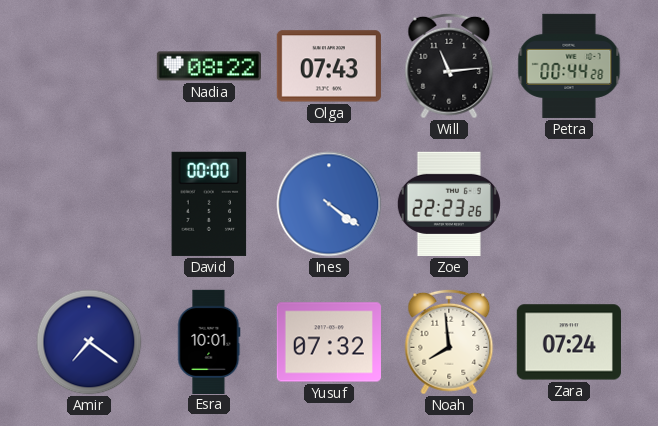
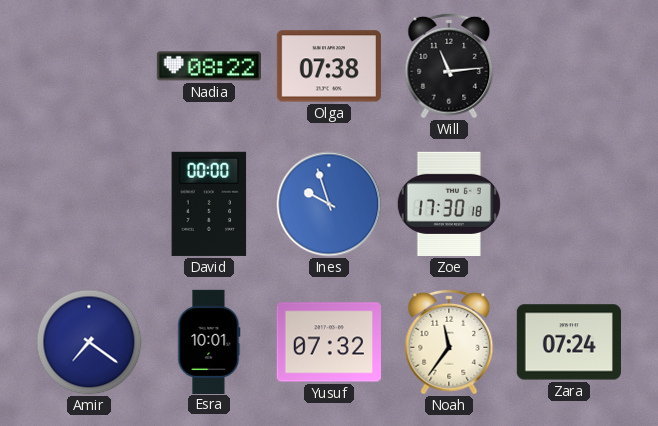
Olga: 07:43 -> 07:38 (329, 66)
Petra: 00:44 -> none (569, 66)
Ines: 4:21 -> 9:57 (329, 204)
Zoe: 22:23 -> 17:30 (449, 204)
Noah: 7:59 -> 11:36 (449, 342)
